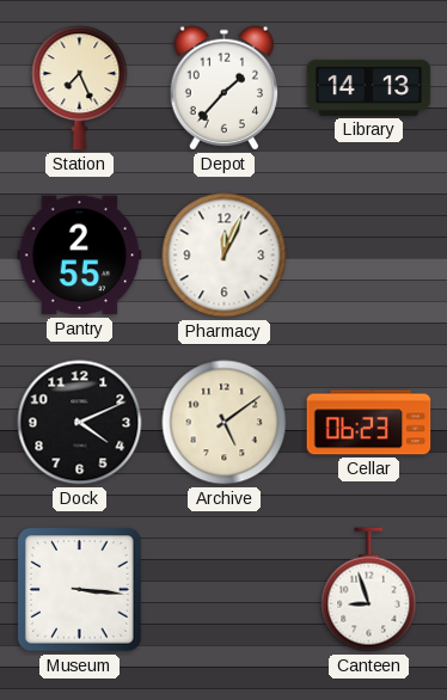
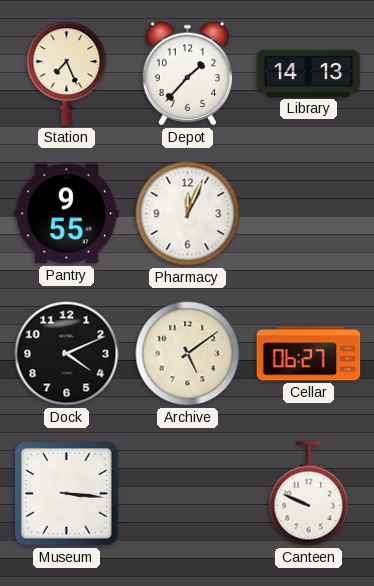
Pantry: 2:55 -> 9:55 (67, 214)
Cellar: 06:23 -> 06:27 (309, 354)
Canteen: 8:57 -> 9:49 (309, 494)
